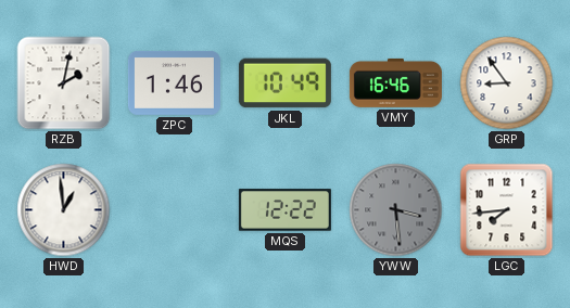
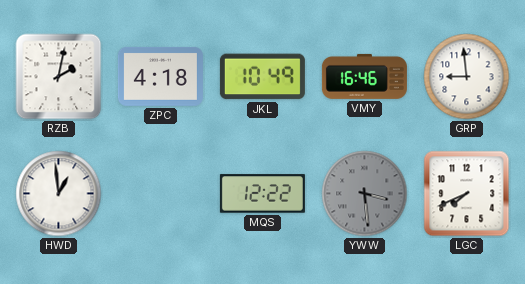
ZPC: 1:46 -> 4:18 (160, 76)
GRP: 8:54 -> 8:59 (467, 77)
LGC: 7:44 -> 7:41 (467, 194)
